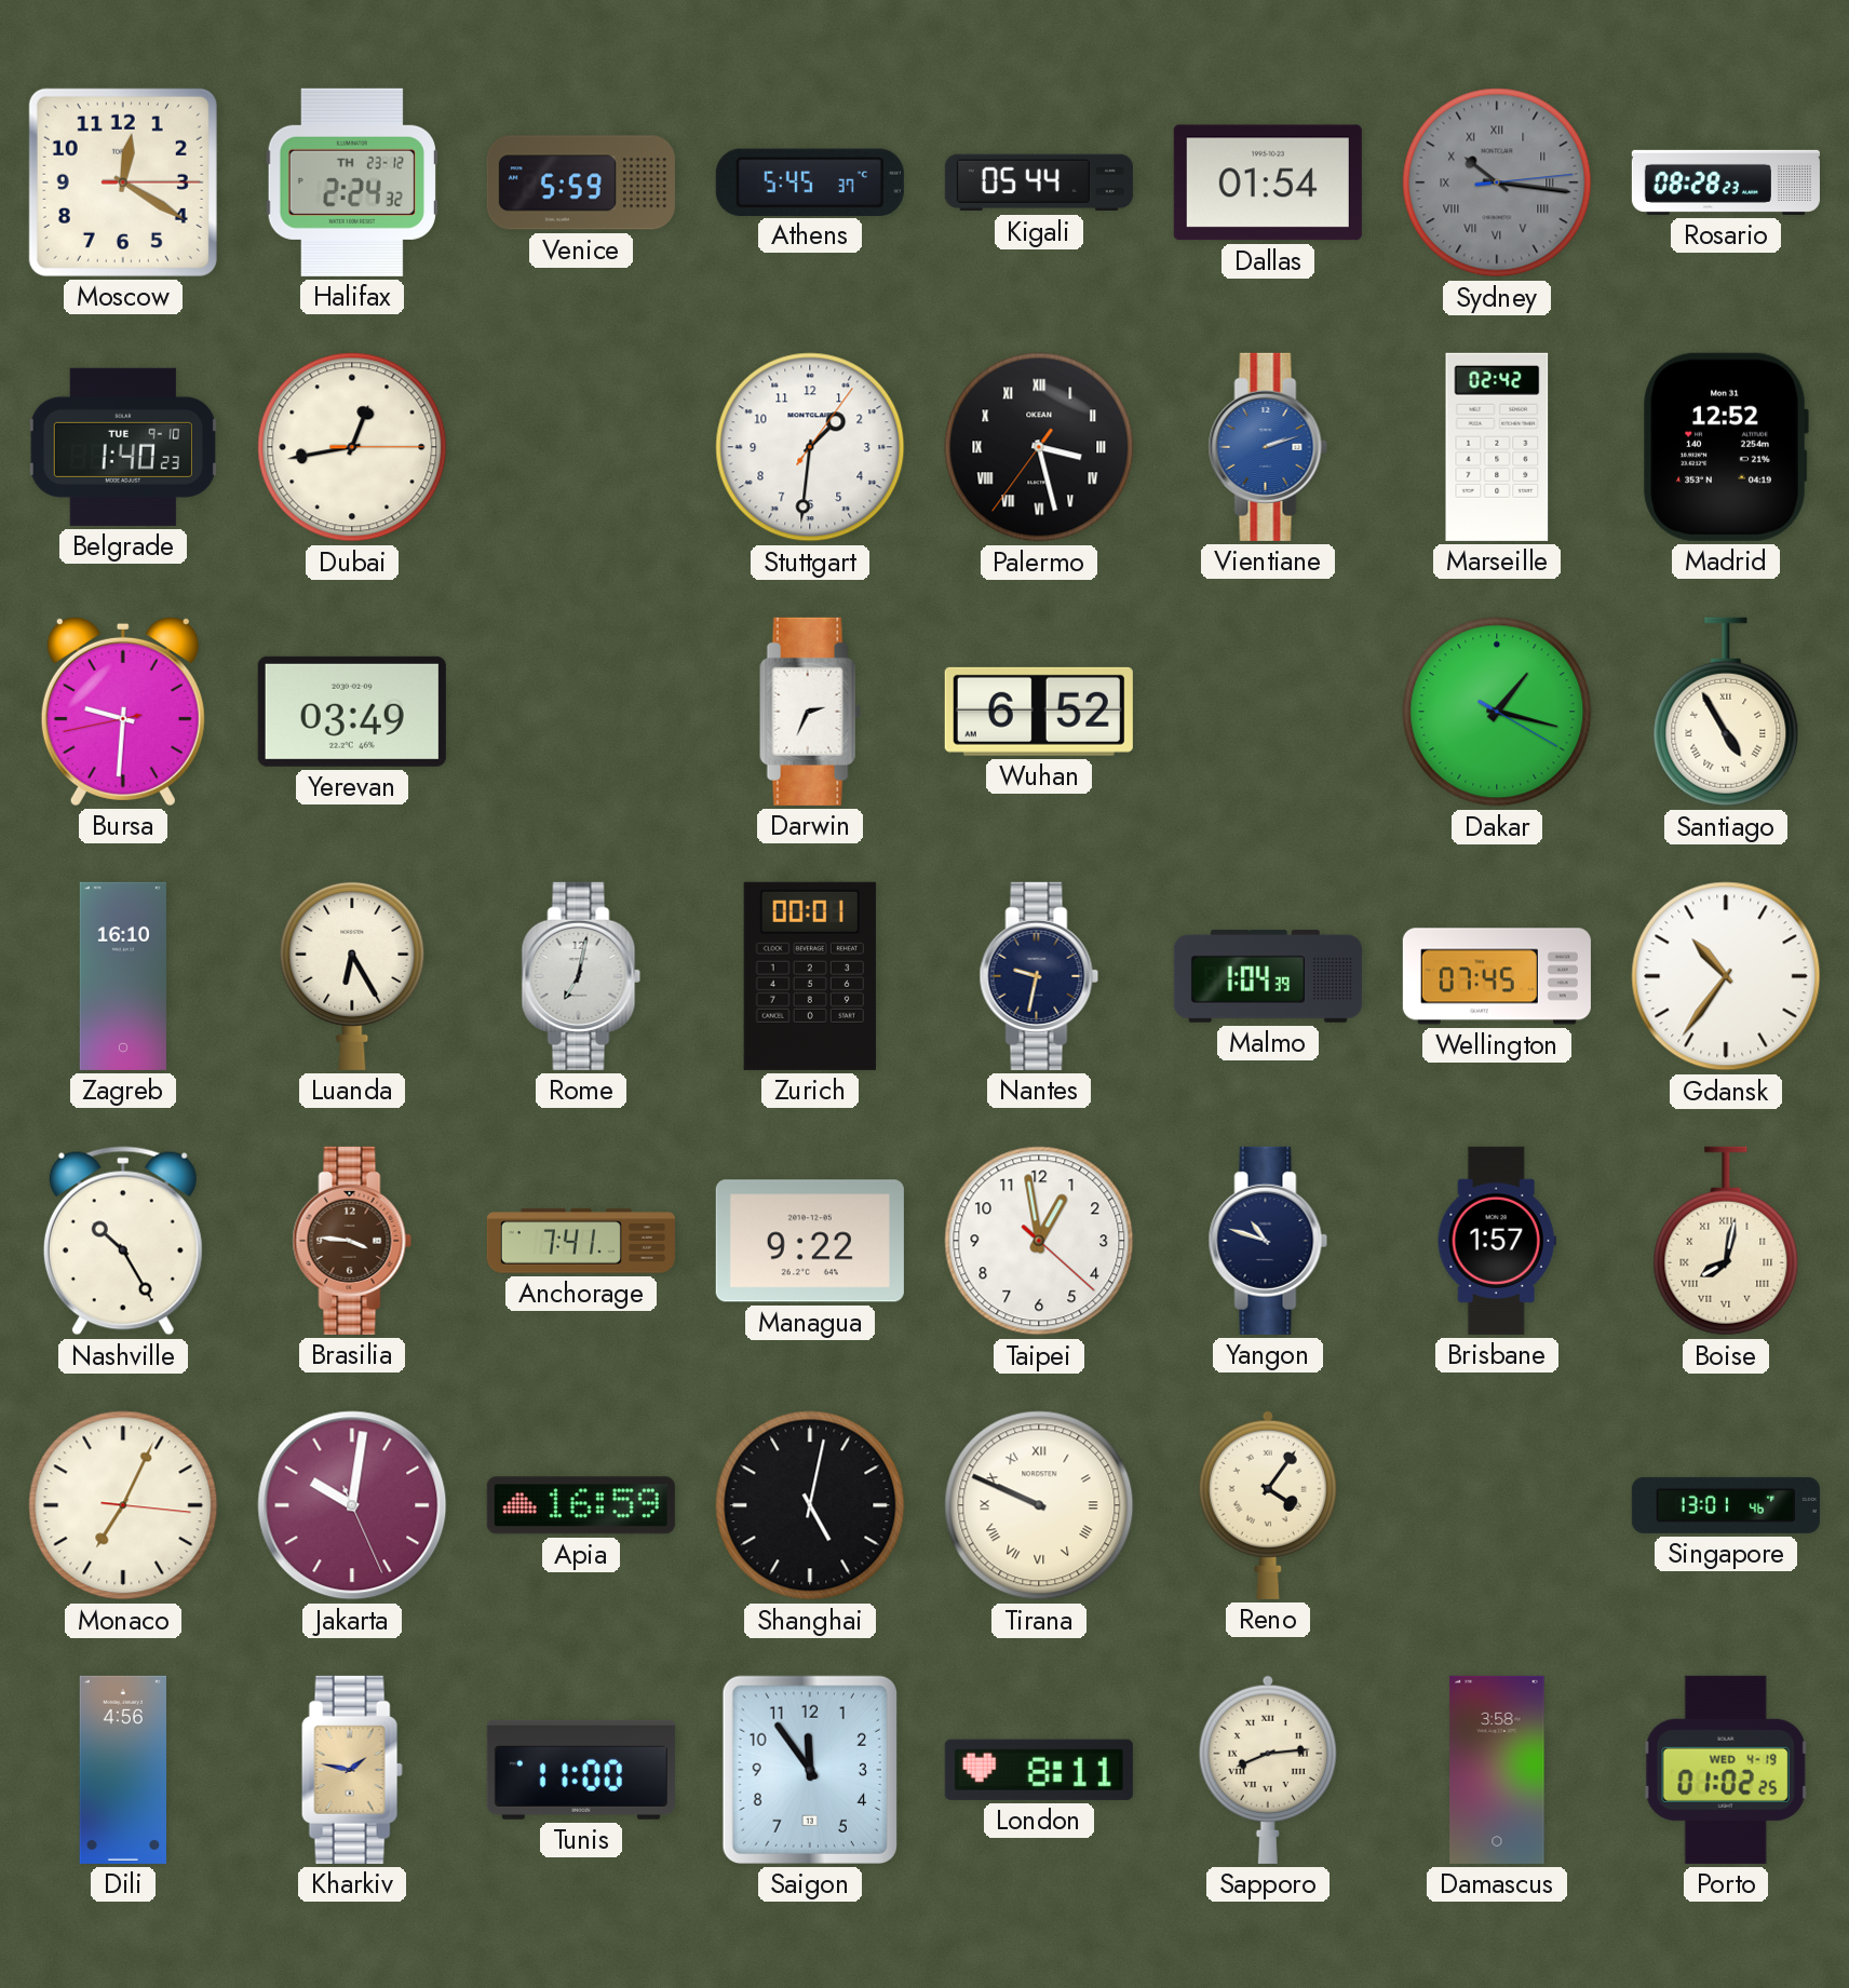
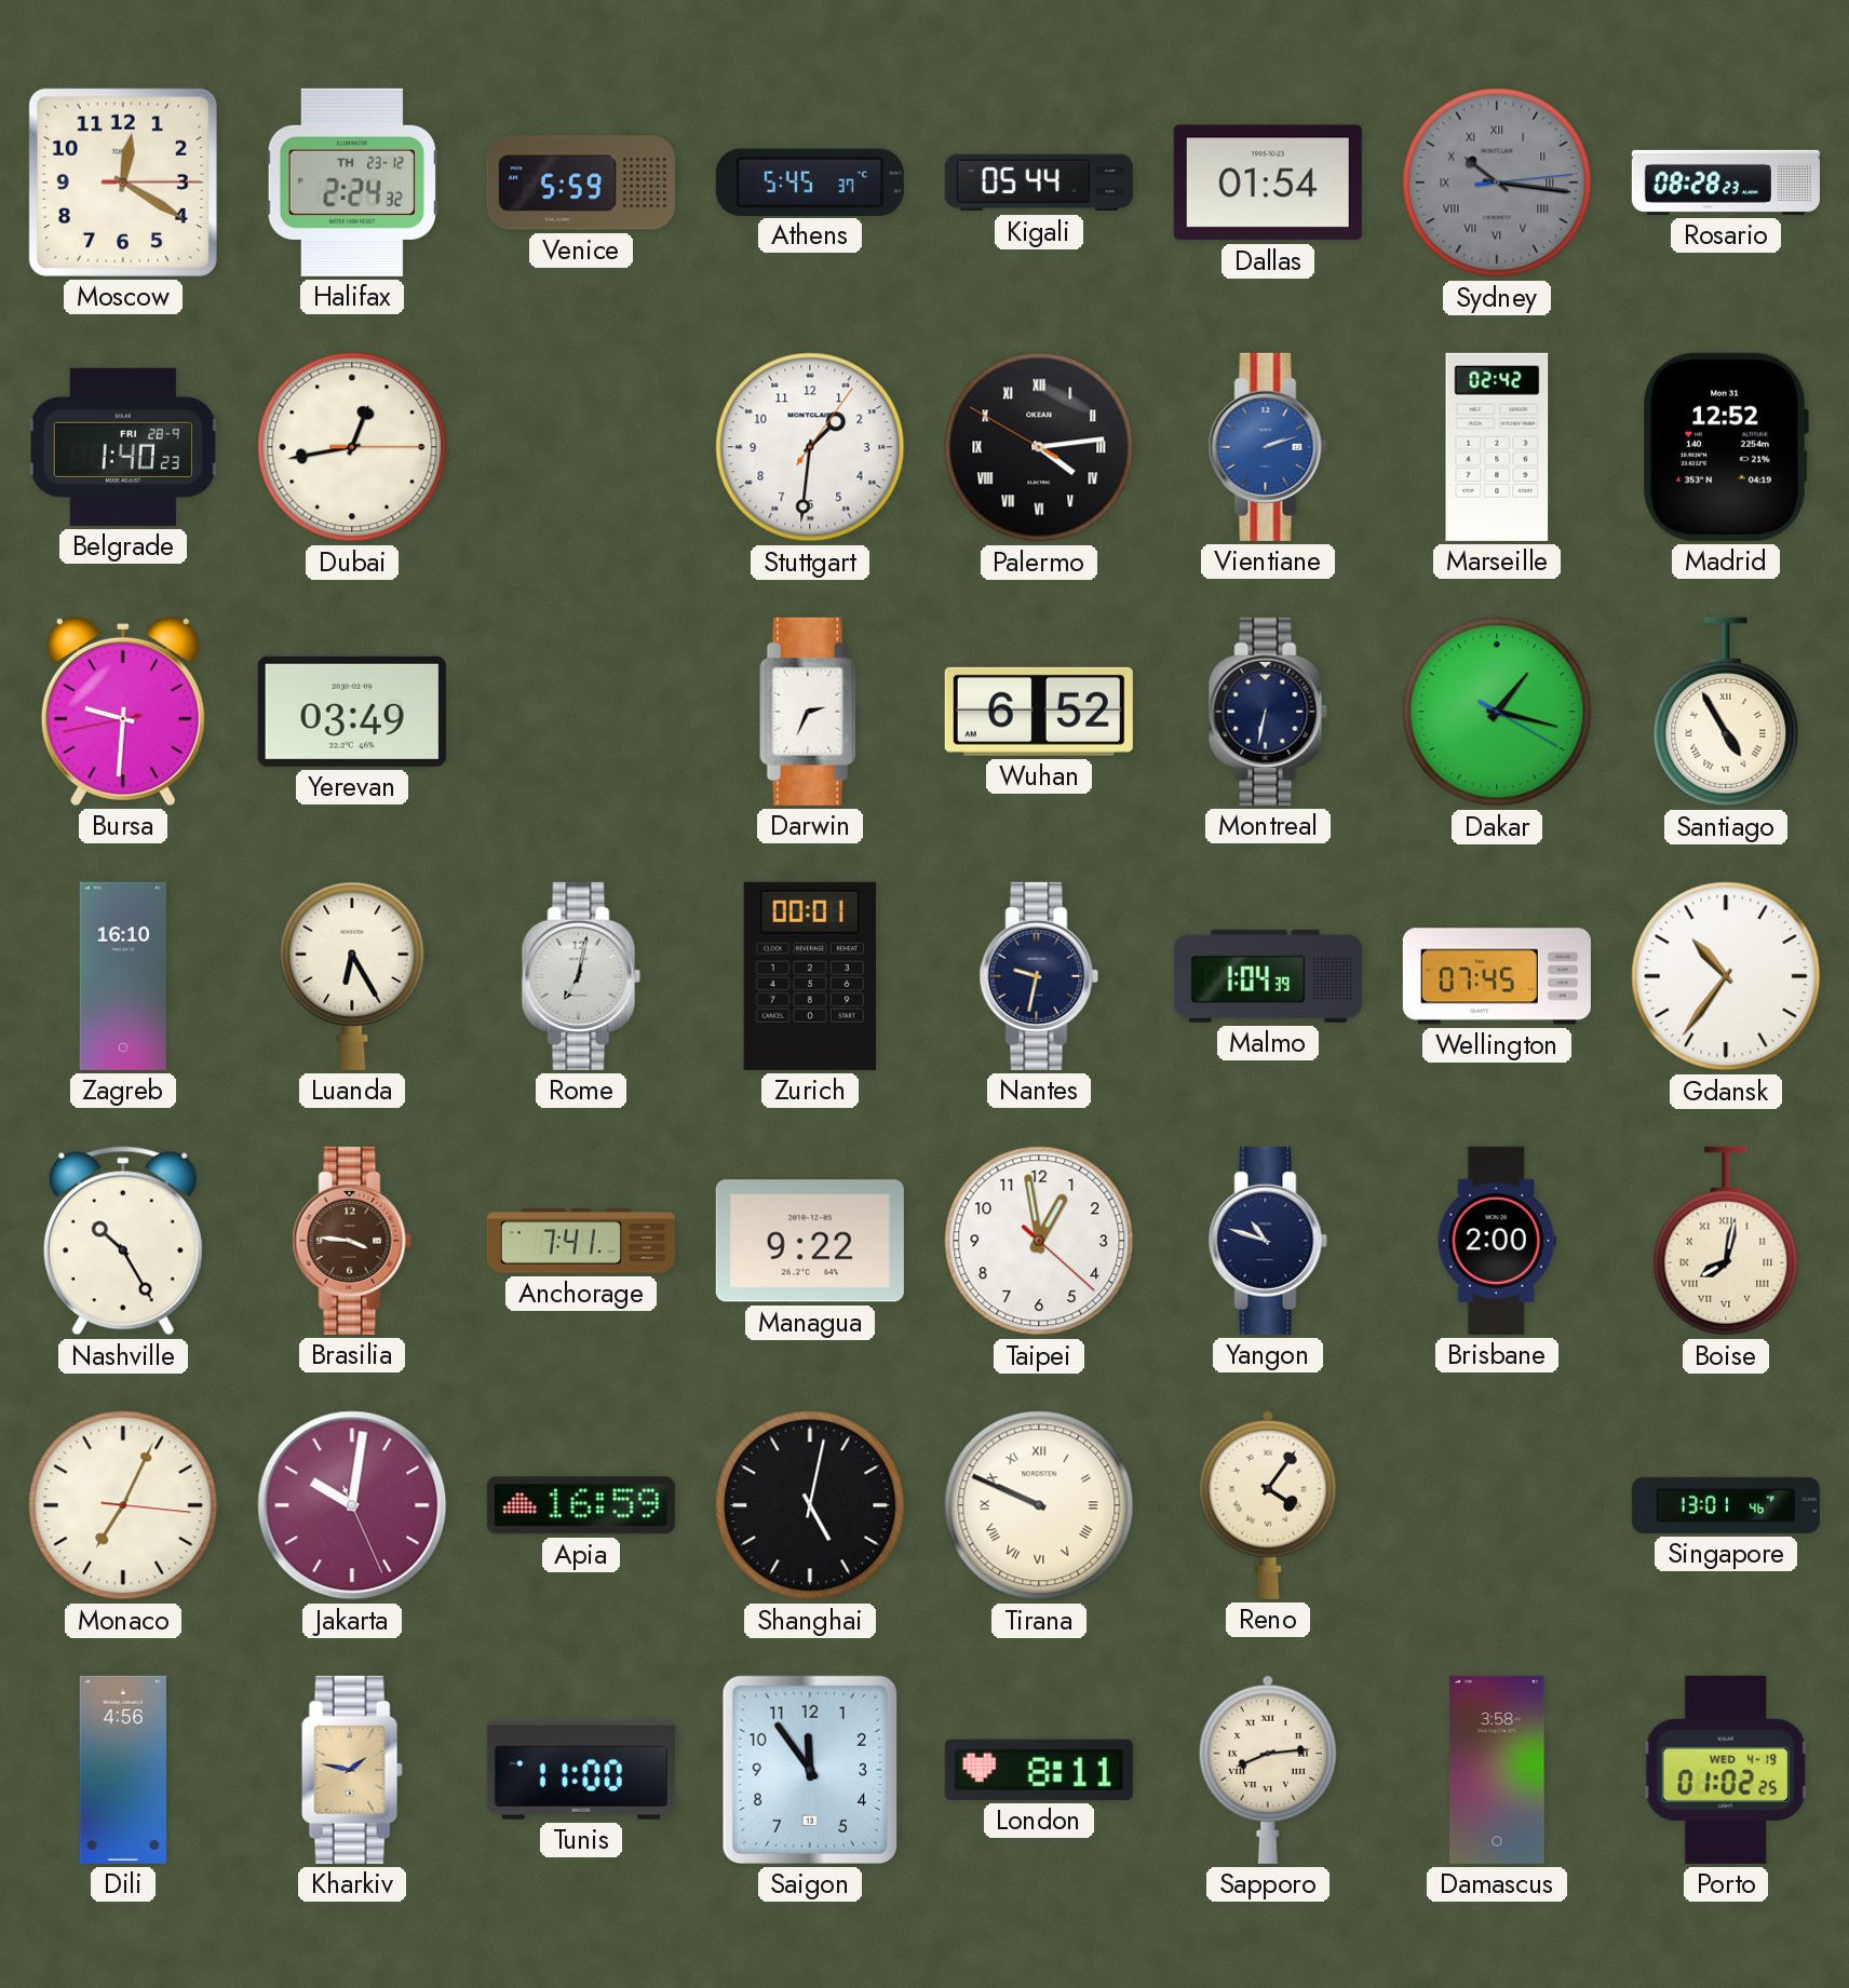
Belgrade date: TUE 9-10 -> FRI 28-9 (123, 447)
Palermo: 3:27 -> 4:13 (1039, 447)
Montreal: none -> 6:32 (1268, 712)
Brisbane: 1:57 -> 2:00 (1497, 1241)
